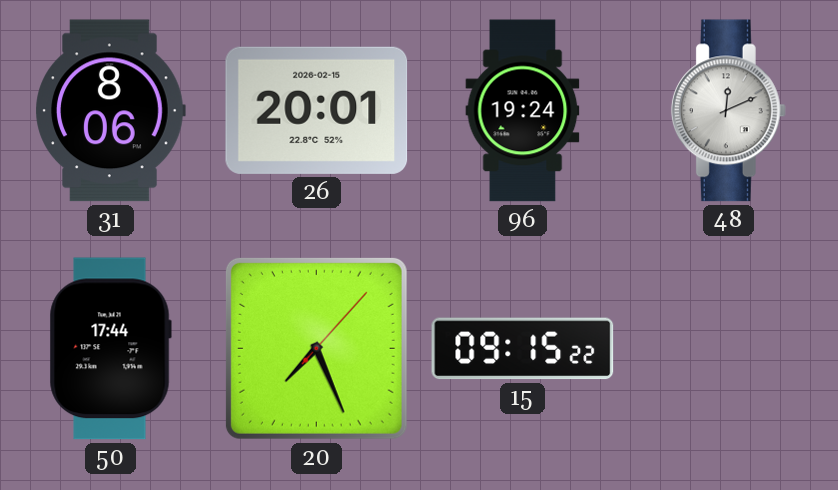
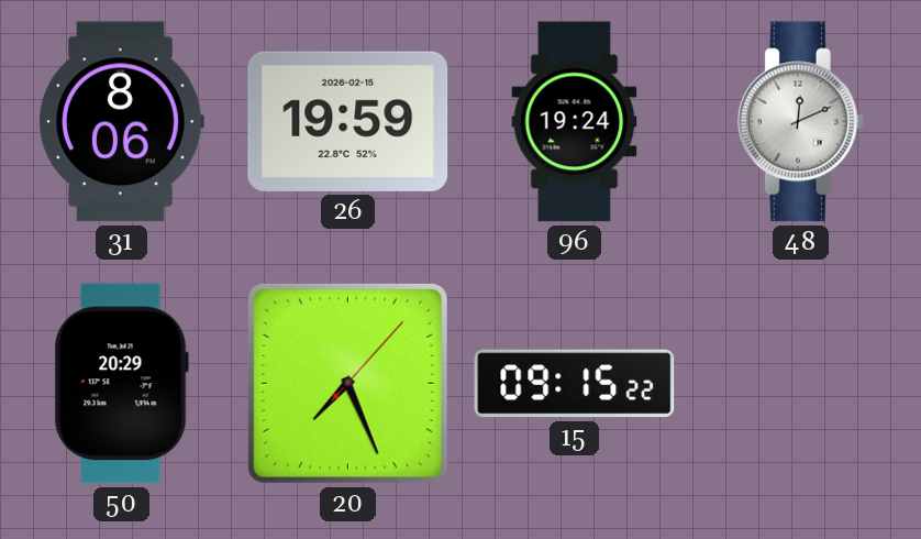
26: 20:01 -> 19:59 (348, 121)
50: 17:44 -> 20:29 (121, 384)
